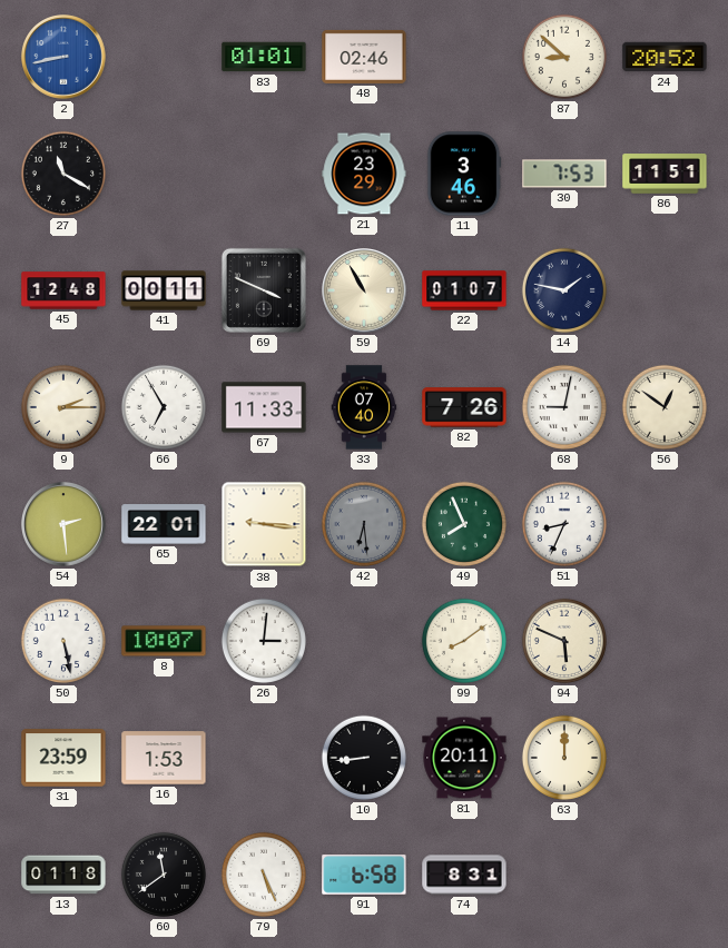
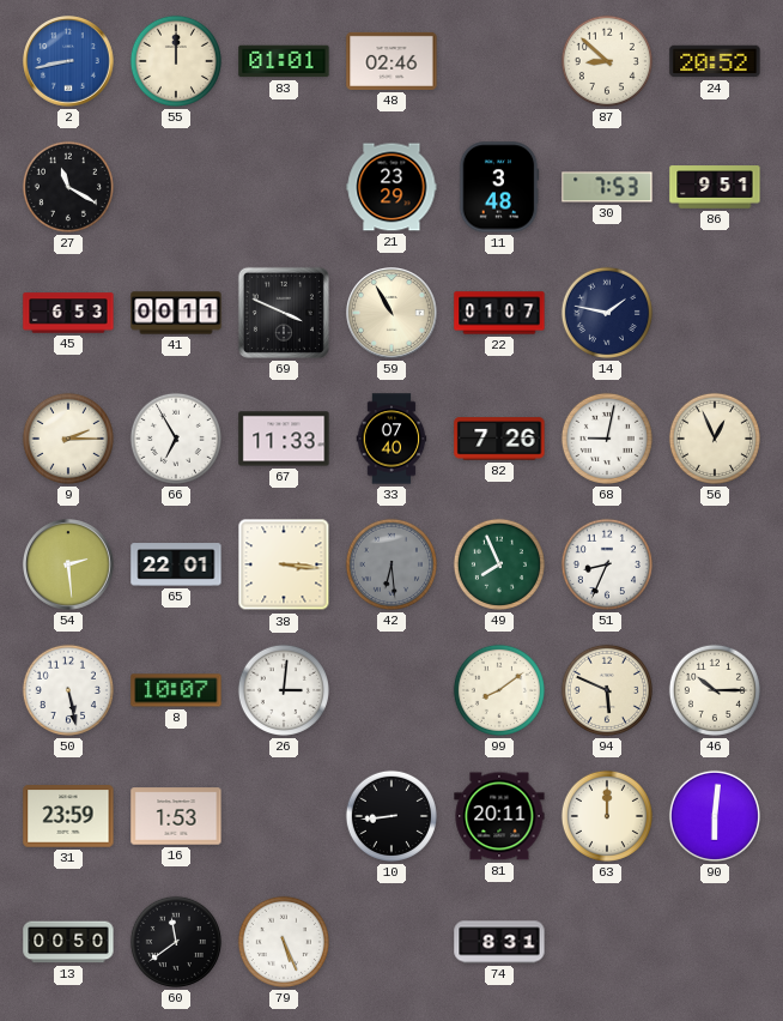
55: none -> 12:00 (176, 61)
11: 3:46 -> 3:48 (499, 187)
86: 11:51 -> 9:51 (715, 187)
45: 12:48 -> 6:53 (68, 313)
56: 12:51 -> 12:56 (715, 439)
38: 9:16 -> 3:16 (284, 564)
46: none -> 10:15 (715, 690)
90: none -> 6:01 (715, 816)
13: 01:18 -> 00:50 (68, 942)
91: 6:58 -> none (364, 876)
